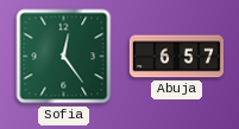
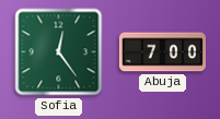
Abuja: 6:57 -> 7:00 (162, 52)
